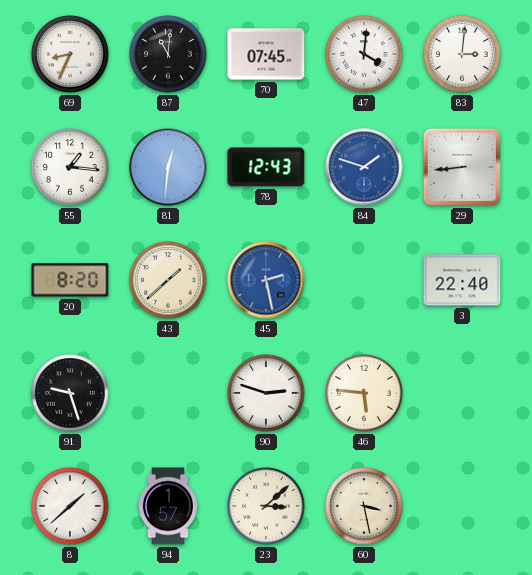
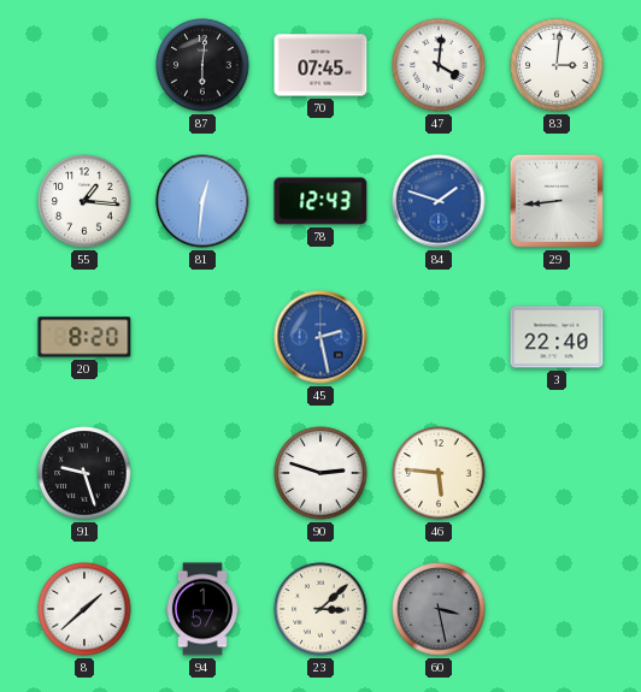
69: 8:34 -> none (70, 54)
87: 11:01 -> 6:01 (202, 65)
43: 1:38 -> none (168, 280)
60 dial: cream -> grey (439, 609)
